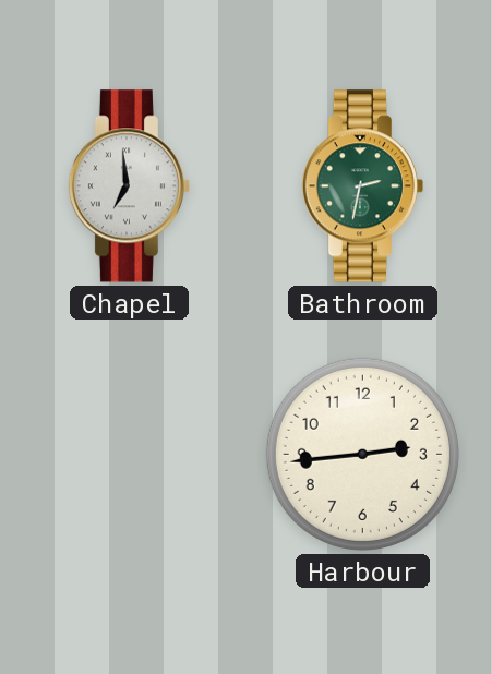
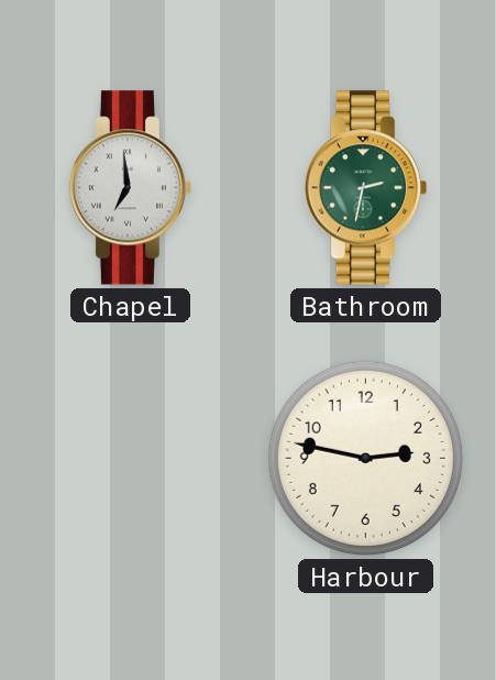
Harbour: 2:44 -> 2:47 (365, 458)
